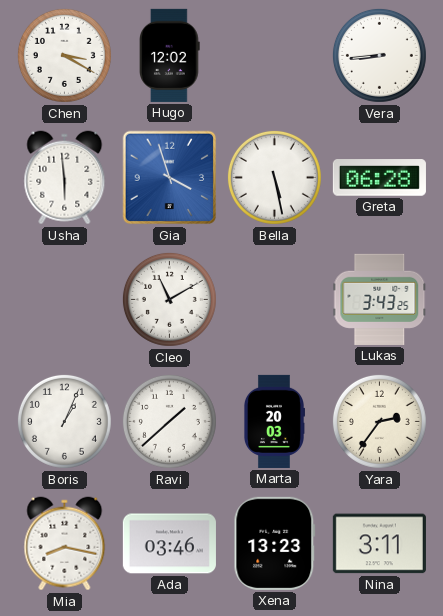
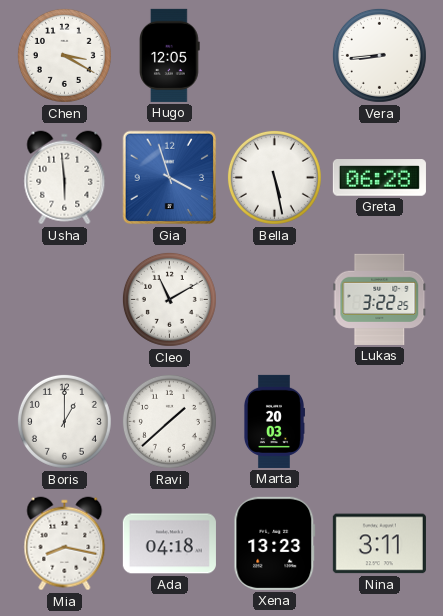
Hugo: 12:02 -> 12:05 (170, 55)
Lukas: 3:43 -> 3:22 (380, 299)
Boris: 1:04 -> 1:00 (64, 421)
Yara: 2:36 -> none (379, 421)
Ada: 03:46 -> 04:18 (169, 544)
